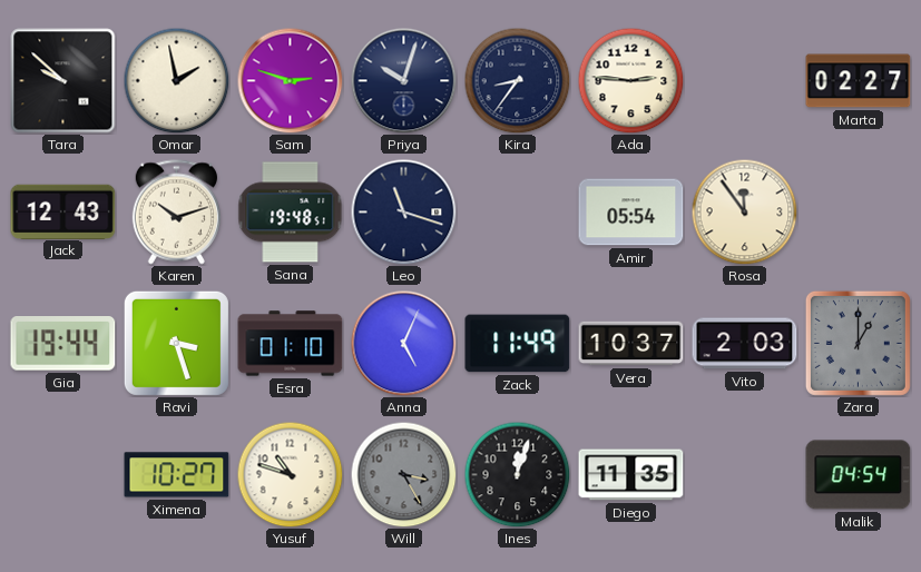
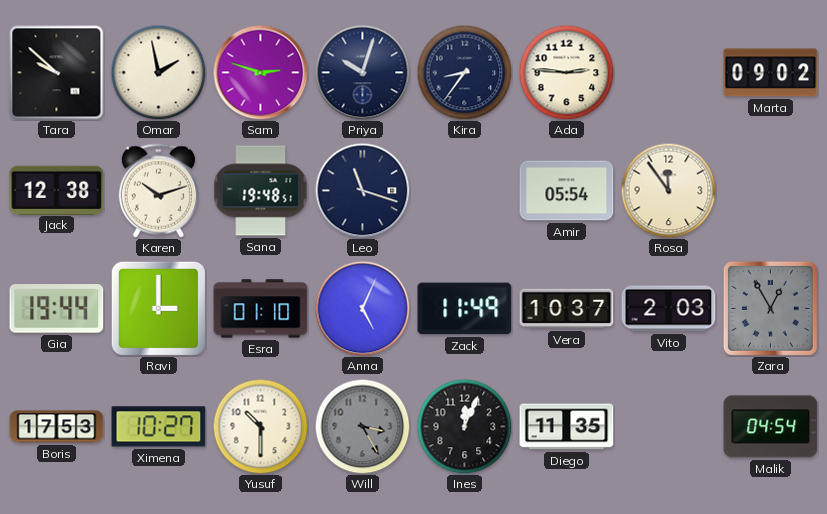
Marta: 02:27 -> 09:02 (771, 73)
Jack: 12:43 -> 12:38 (57, 190)
Ravi: 3:27 -> 3:00 (158, 308)
Zara: 1:00 -> 12:55 (770, 308)
Boris: none -> 17:53 (57, 427)
Yusuf: 10:48 -> 10:30 (260, 426)
Ines: 12:03 -> 12:04 (464, 426)
